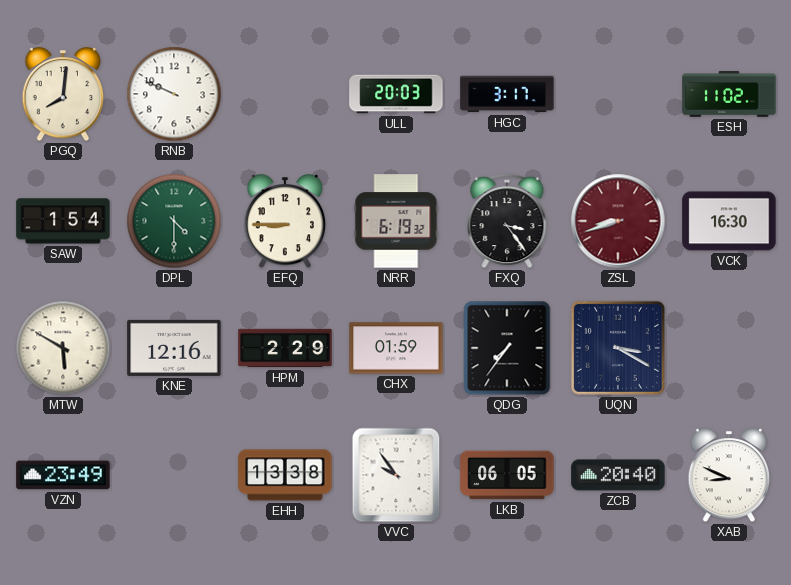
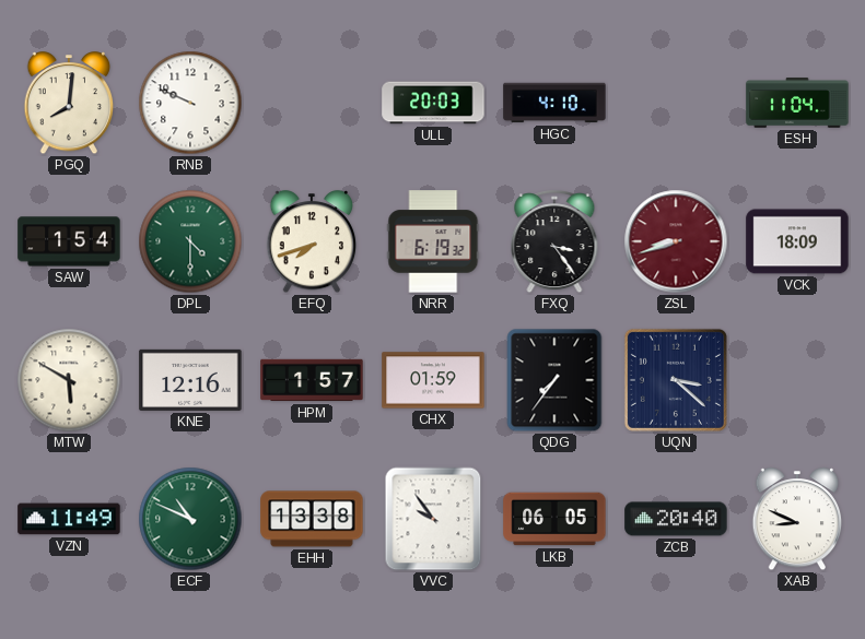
HGC: 3:17 -> 4:10 (554, 103)
ESH: 11:02 -> 11:04 (797, 103)
EFQ: 8:45 -> 7:42 (312, 242)
VCK: 16:30 -> 18:09 (797, 241)
HPM: 2:29 -> 1:57 (312, 380)
UQN: 3:20 -> 3:22 (676, 380)
VZN: 23:49 -> 11:49 (69, 519)
ECF: none -> 10:49 (190, 519)
